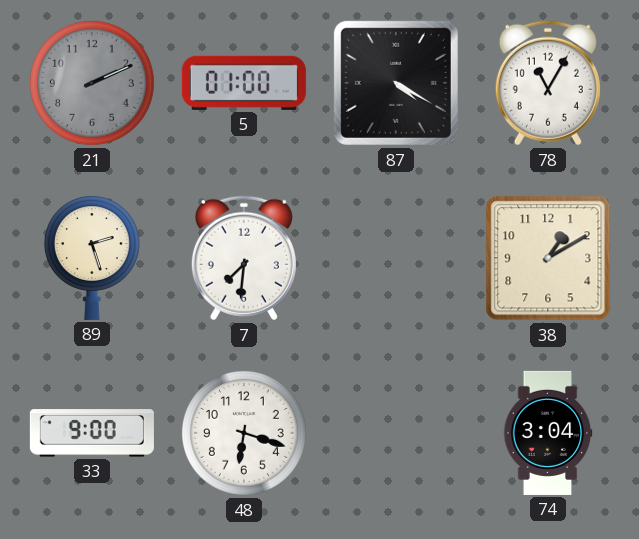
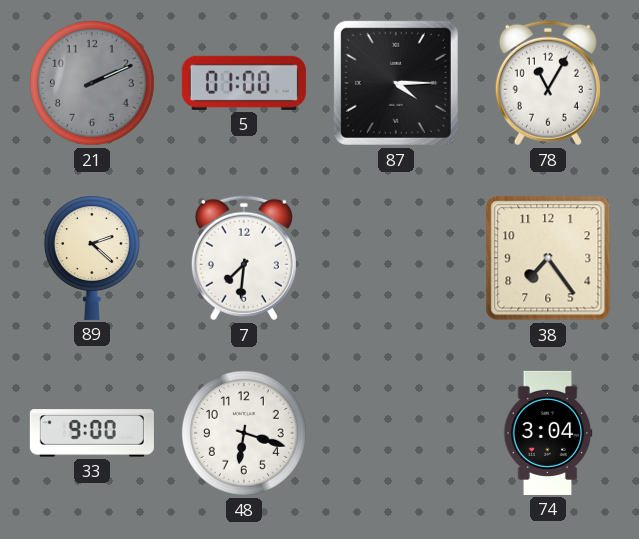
87: 4:20 -> 4:15 (396, 83)
89: 2:27 -> 2:22 (92, 258)
38: 1:10 -> 7:24 (548, 258)
